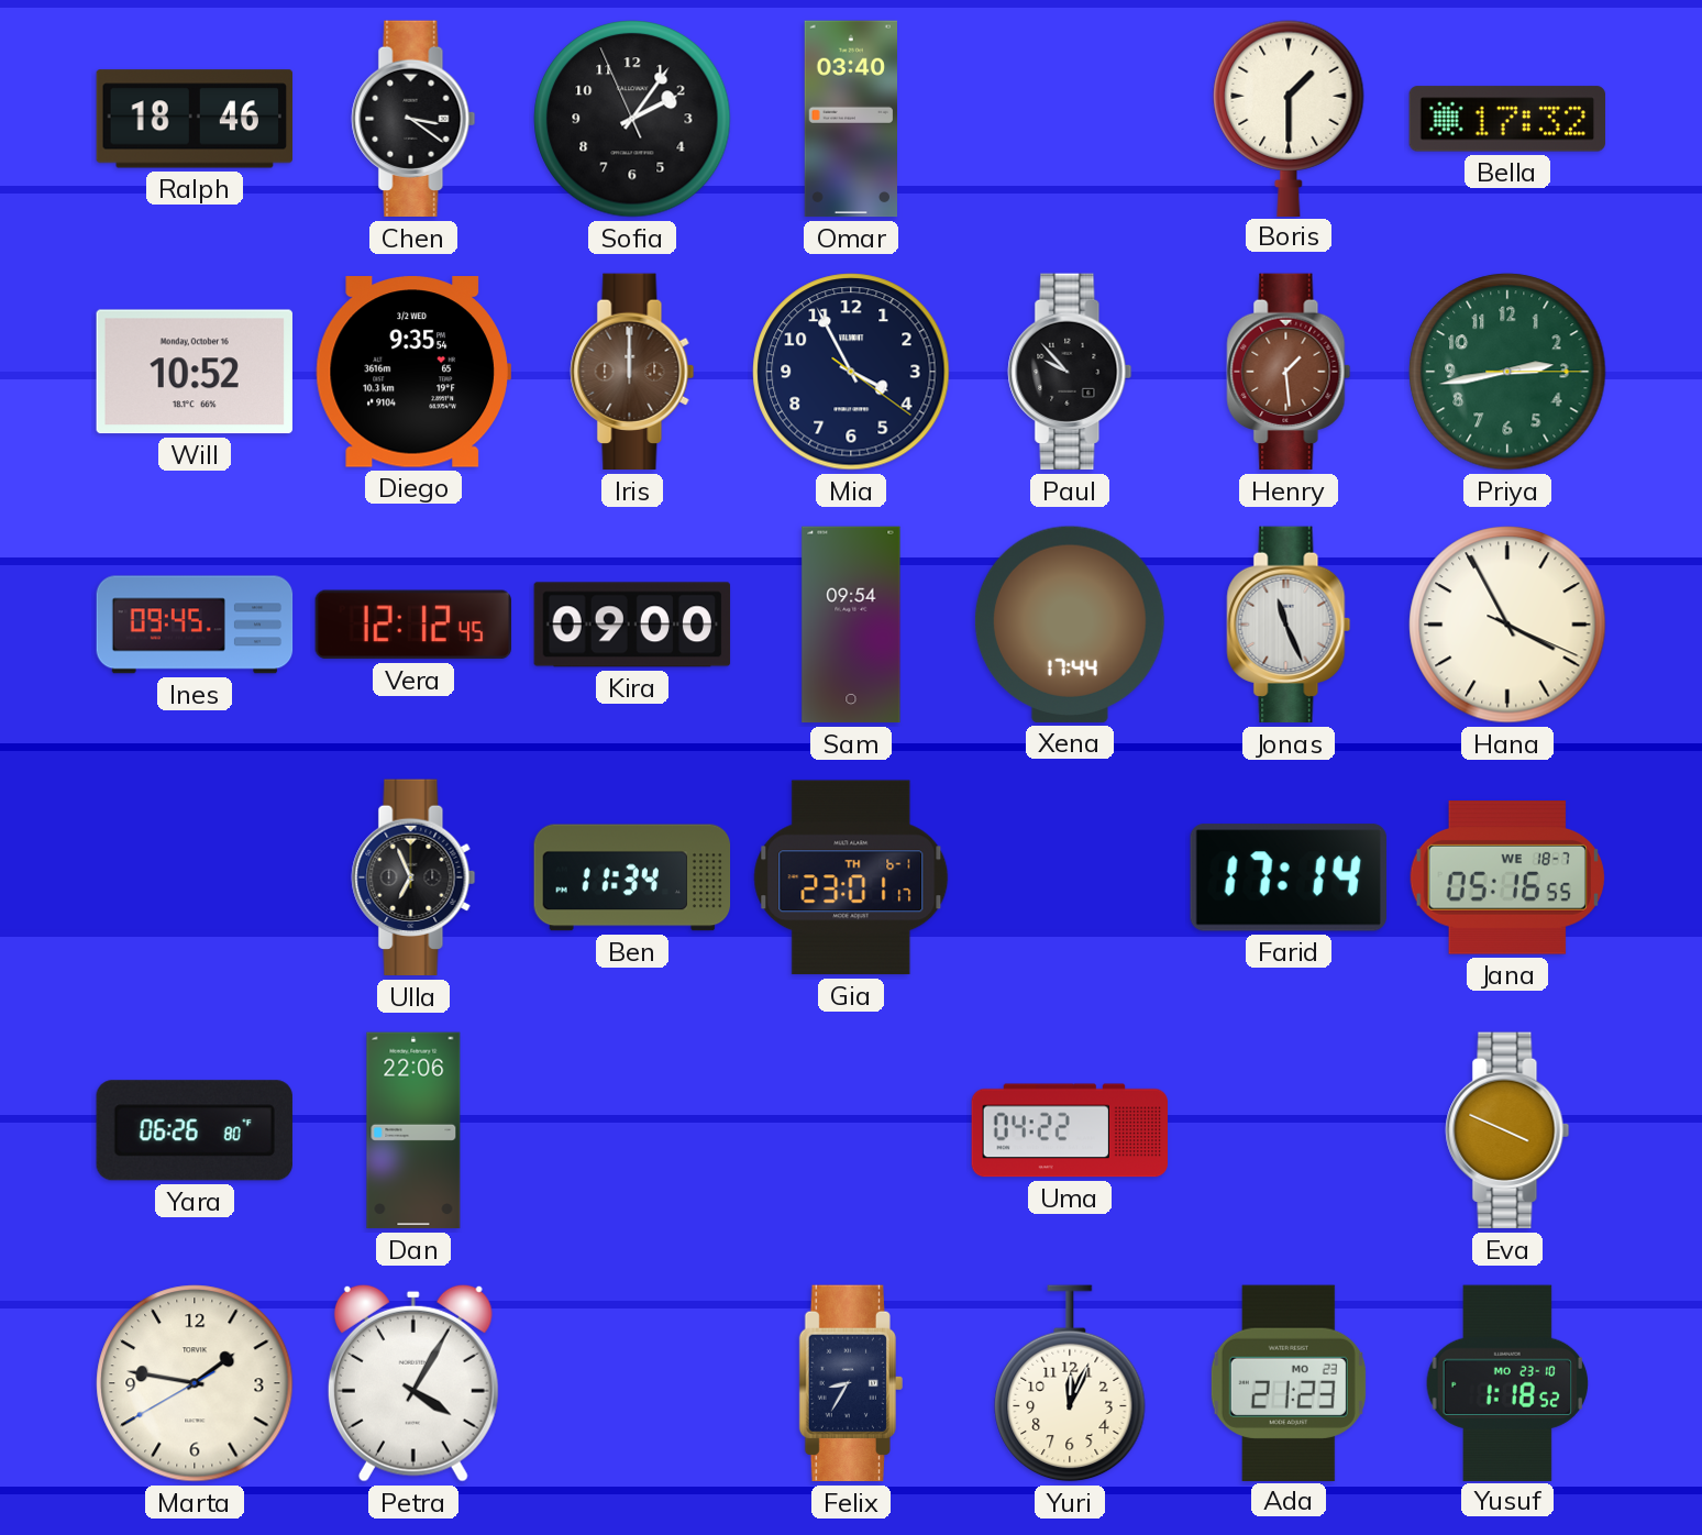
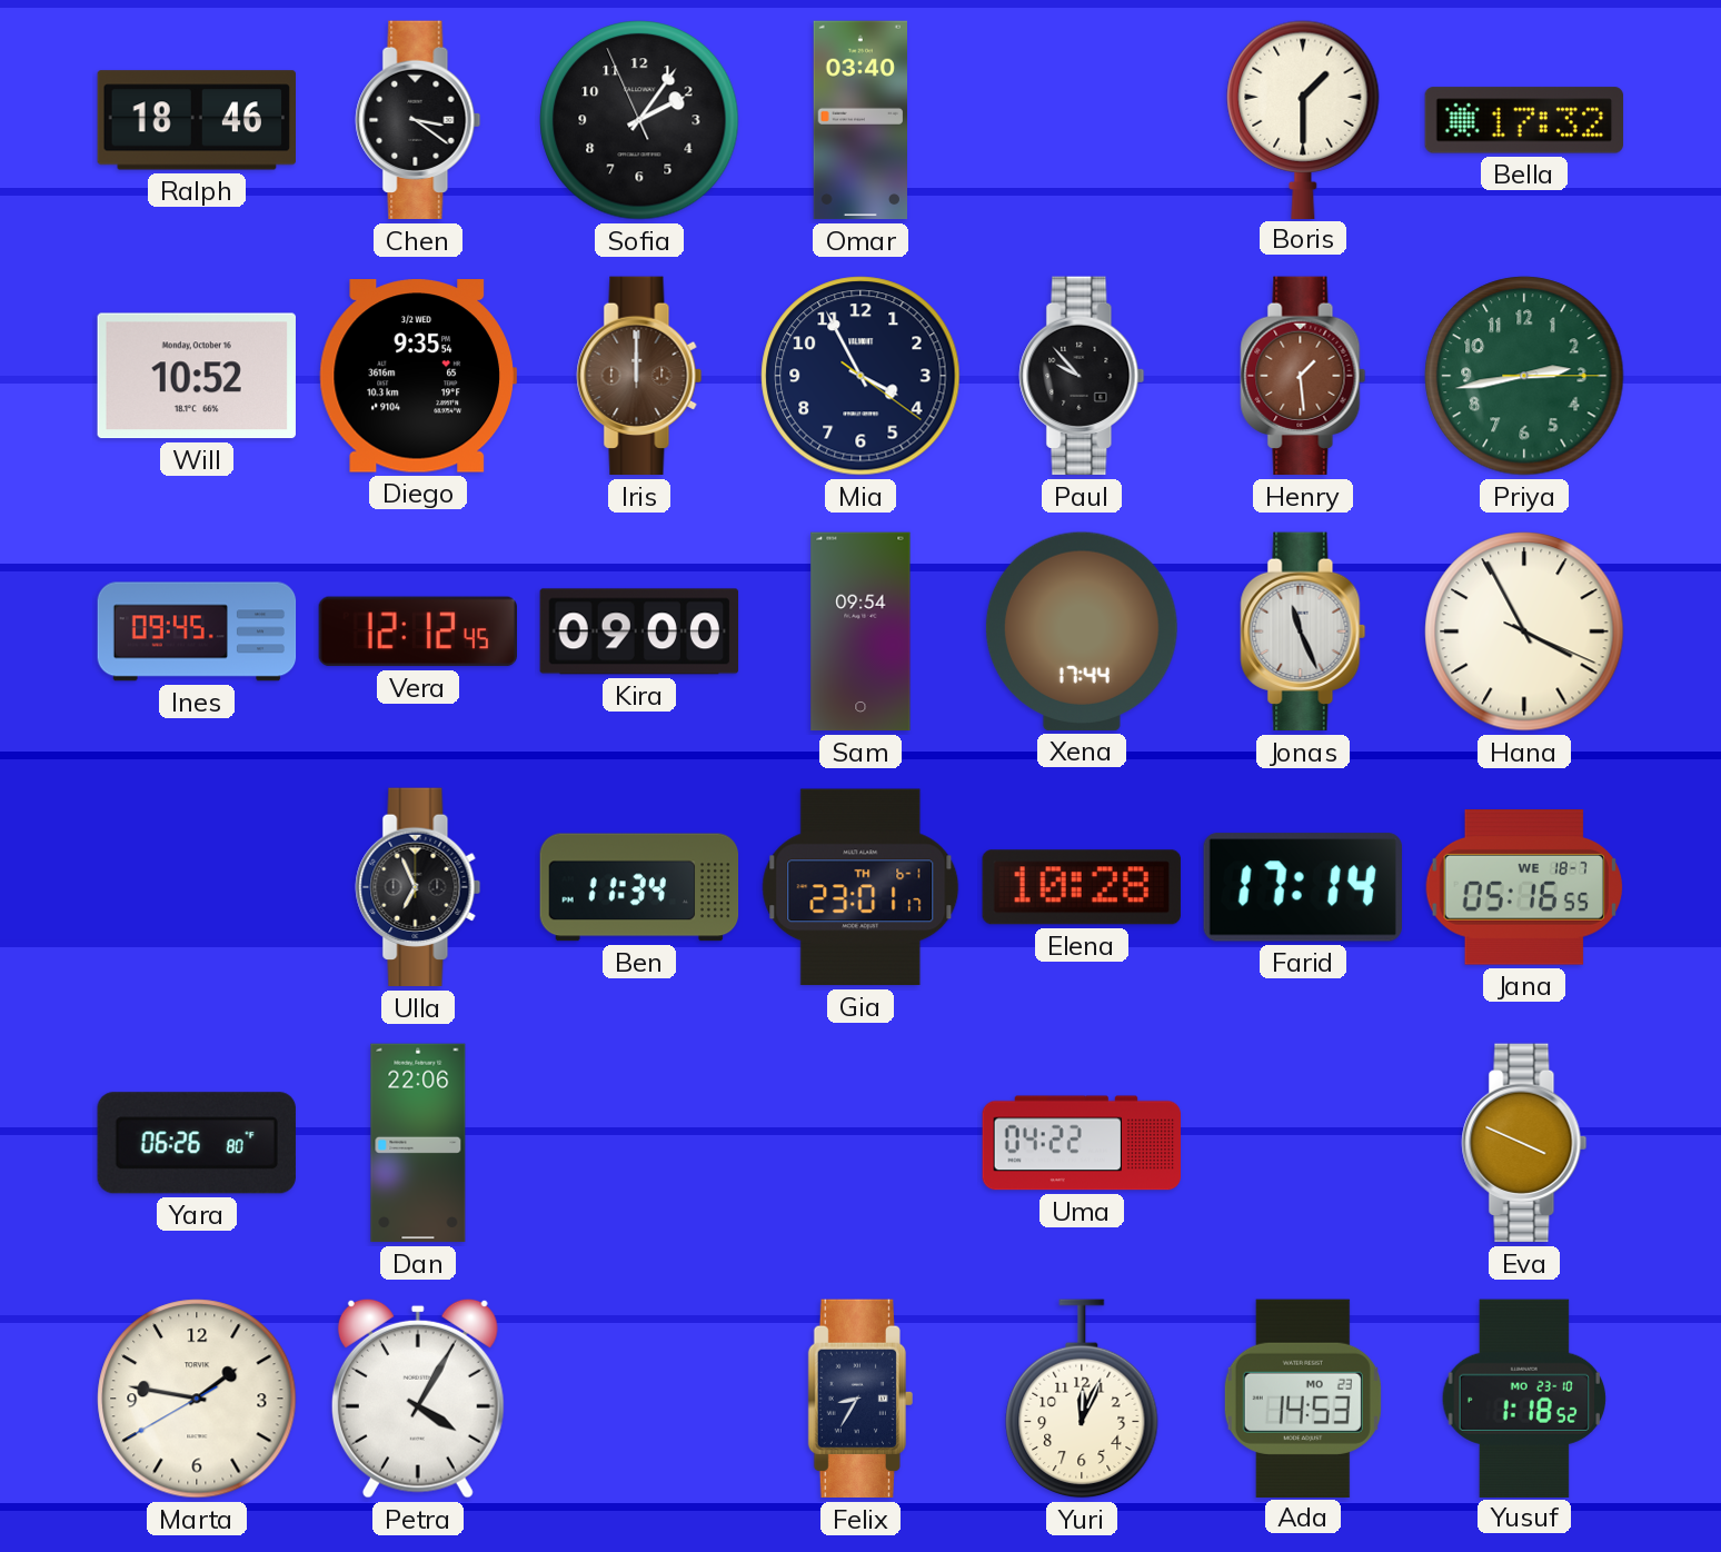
Elena: none -> 10:28 (1082, 887)
Ada: 21:23 -> 14:53 (1303, 1397)
